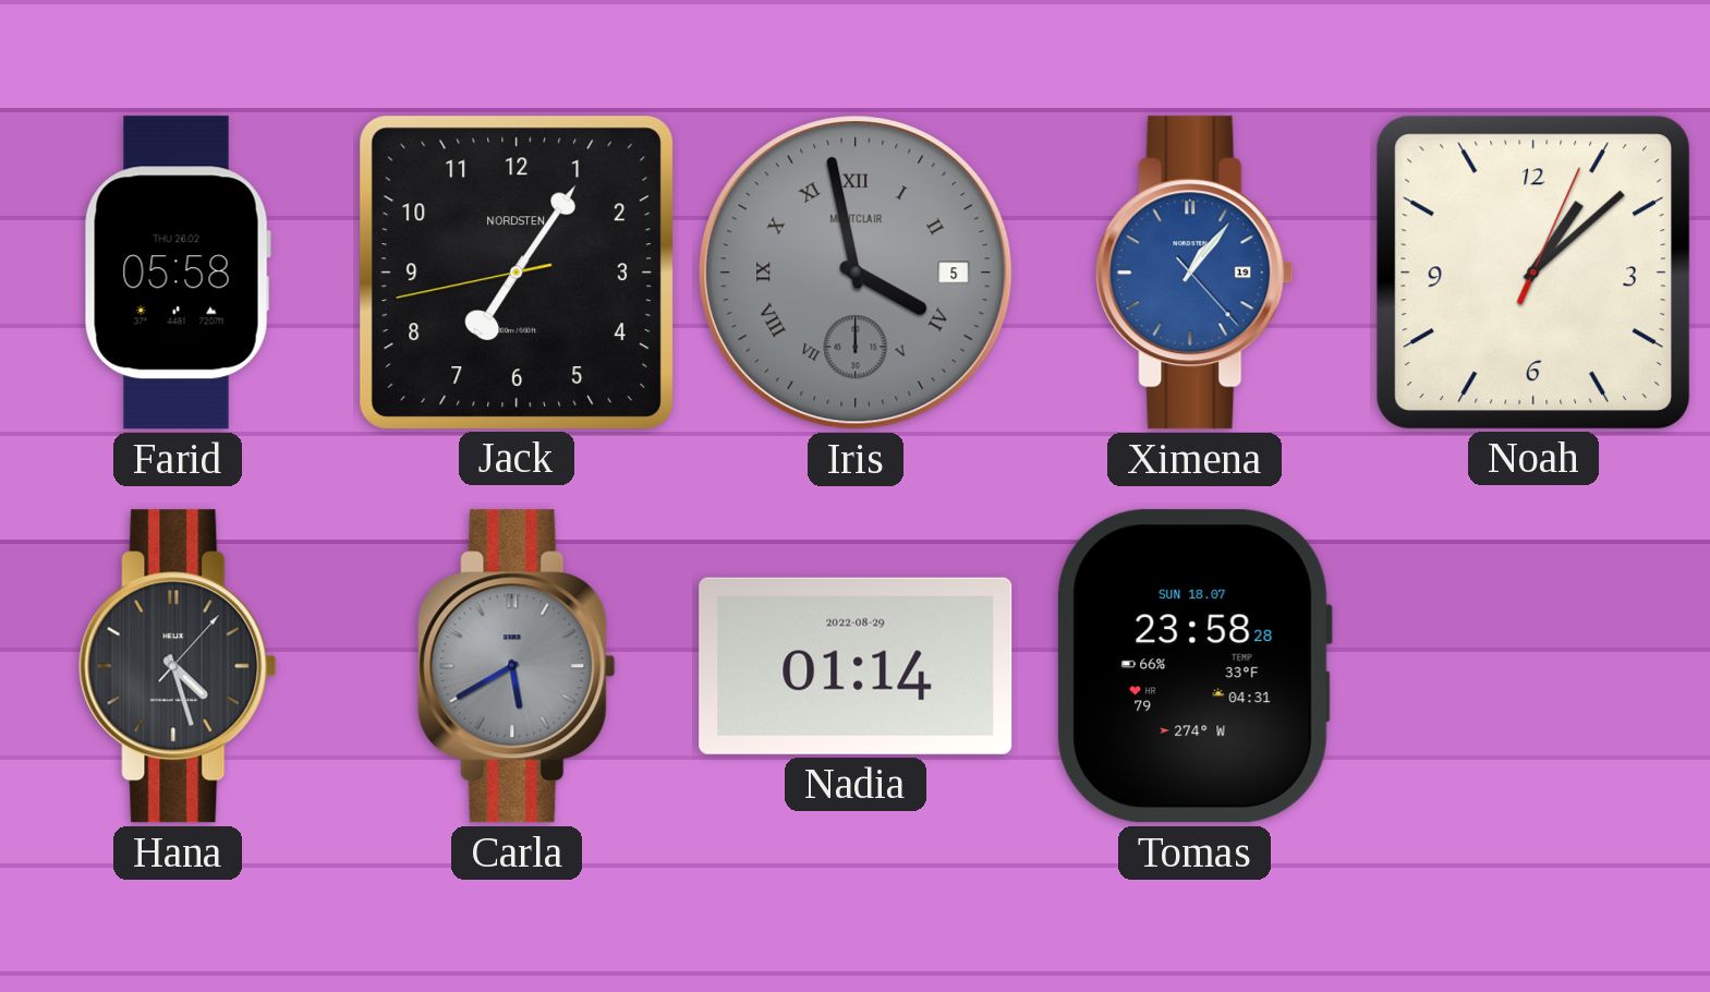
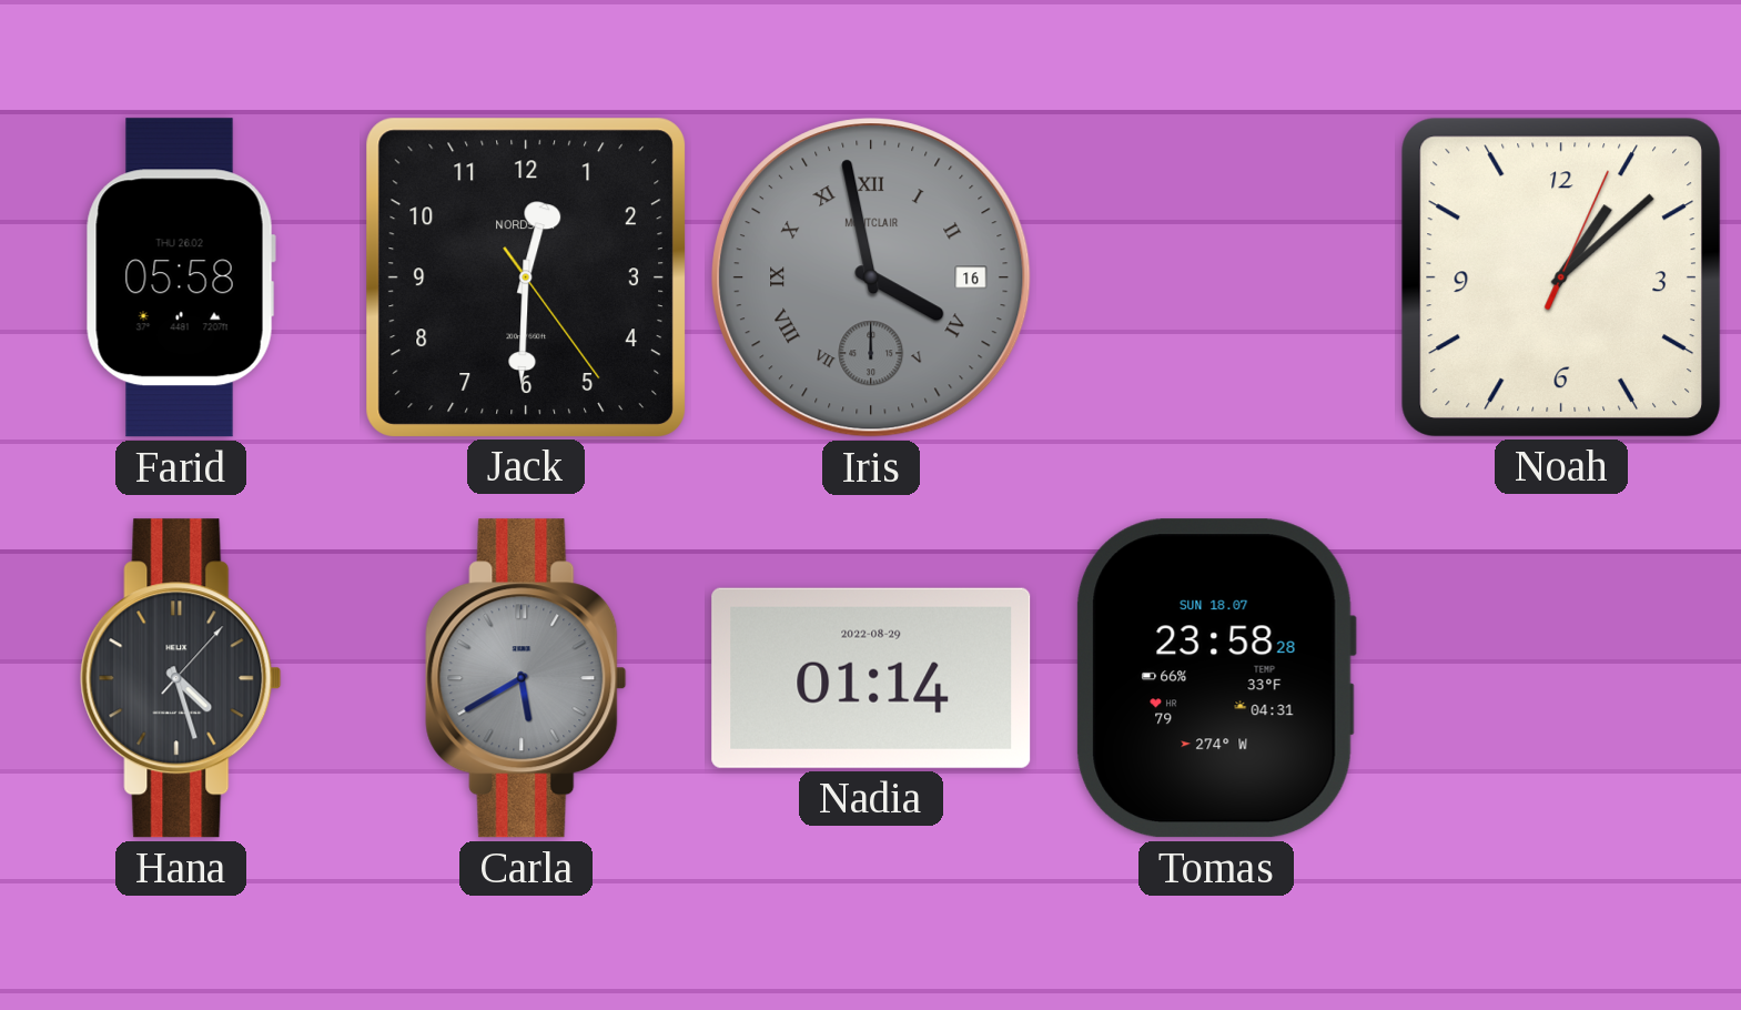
Jack: 7:05 -> 12:30 (525, 276)
Iris date: 5 -> 16 (871, 277)
Ximena: 1:06 -> none (1194, 273)
